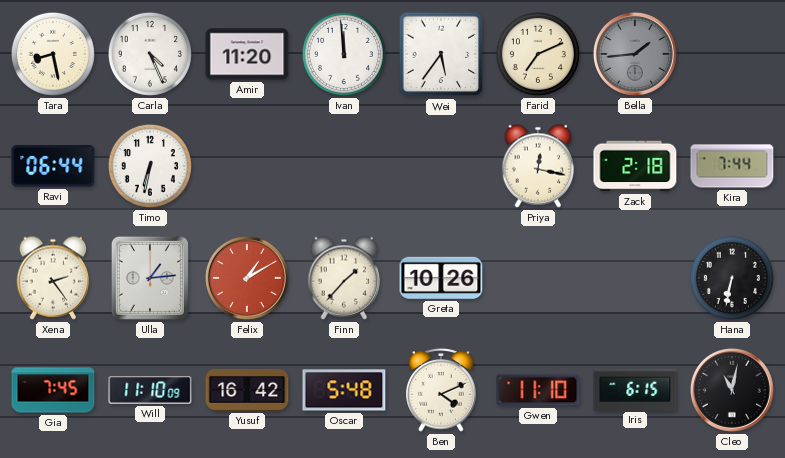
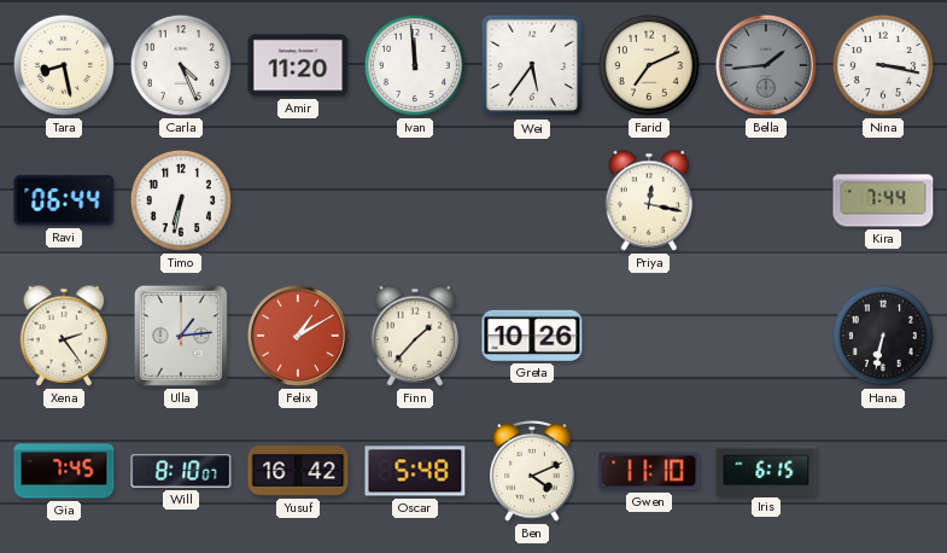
Nina: none -> 3:17 (883, 65)
Zack: 2:18 -> none (635, 166)
Will: 11:10 -> 8:10 (181, 471)
Cleo: 11:02 -> none (732, 390)
